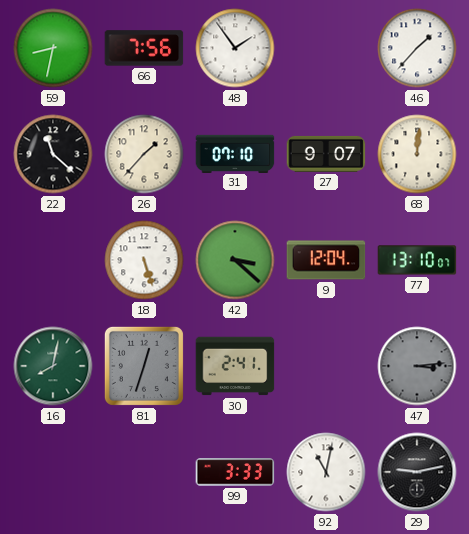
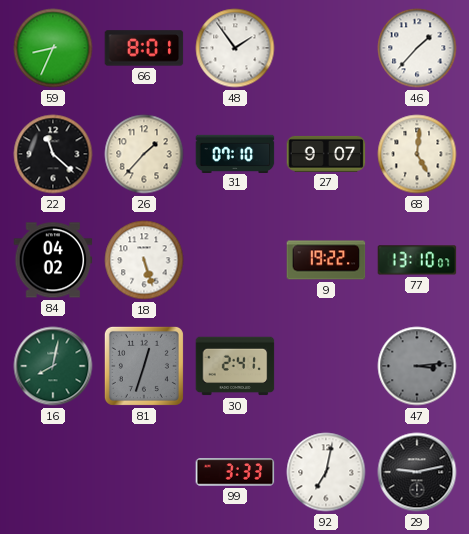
59: 8:32 -> 8:34 (53, 48)
66: 7:56 -> 8:01 (144, 48)
68: 12:01 -> 5:01 (417, 154)
84: none -> 04:02 (53, 260)
42: 3:22 -> none (235, 260)
9: 12:04 -> 19:22 (326, 260)
92: 11:02 -> 7:02 (326, 472)
